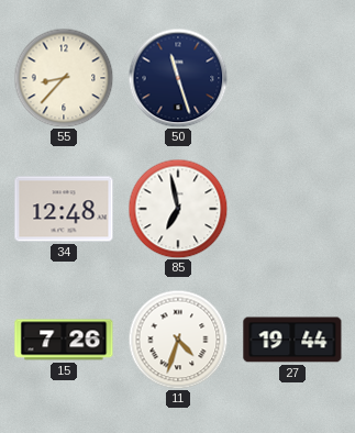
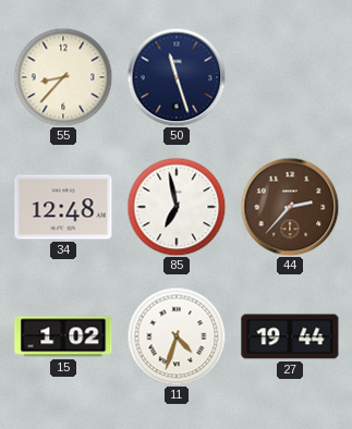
44: none -> 2:37 (290, 207)
15: 7:26 -> 1:02 (63, 336)
